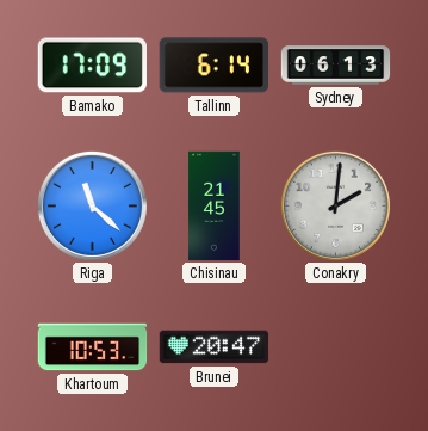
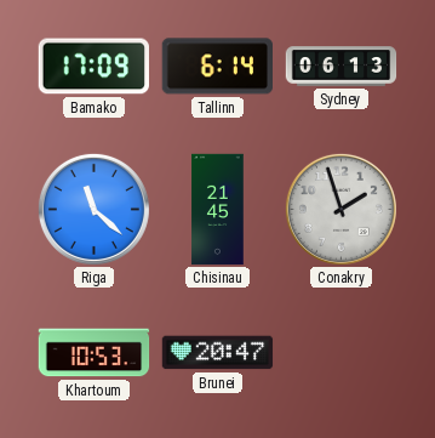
Conakry: 2:01 -> 1:57 (340, 209)
